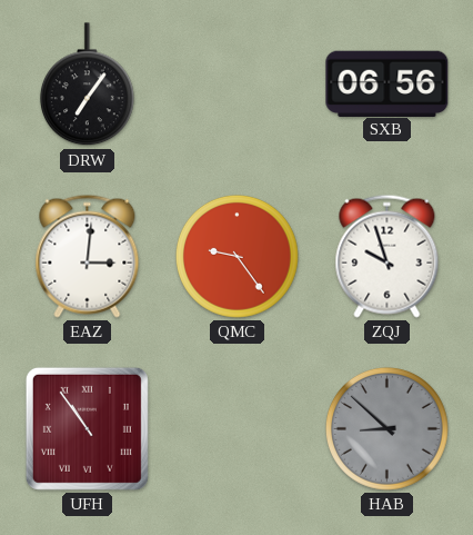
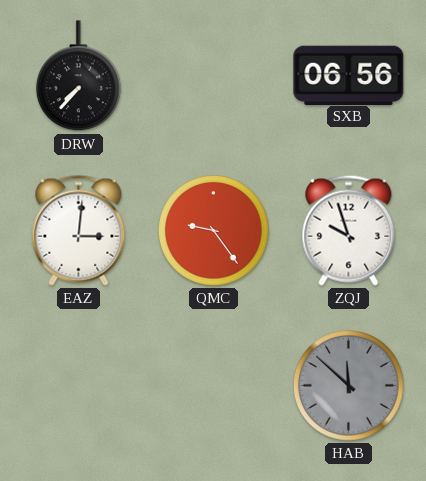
DRW: 7:06 -> 7:37 (78, 76)
UFH: 10:54 -> none (87, 428)
HAB: 8:52 -> 11:52 (349, 386)
